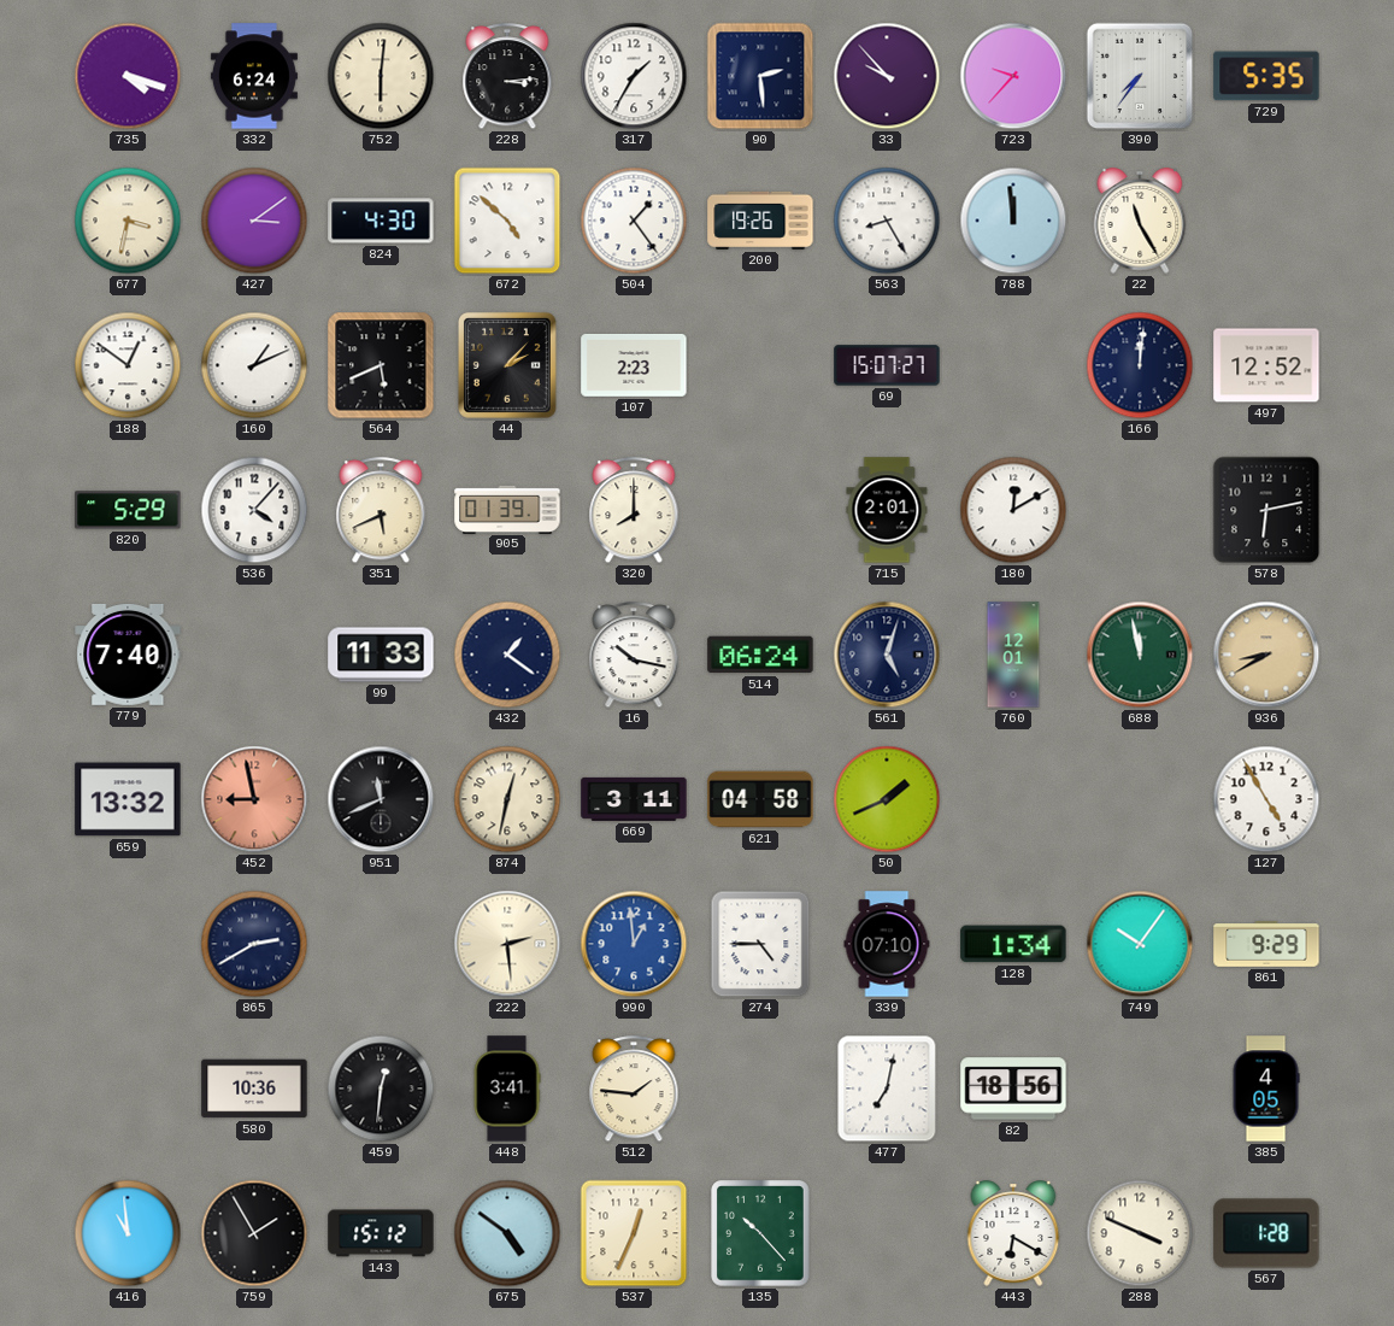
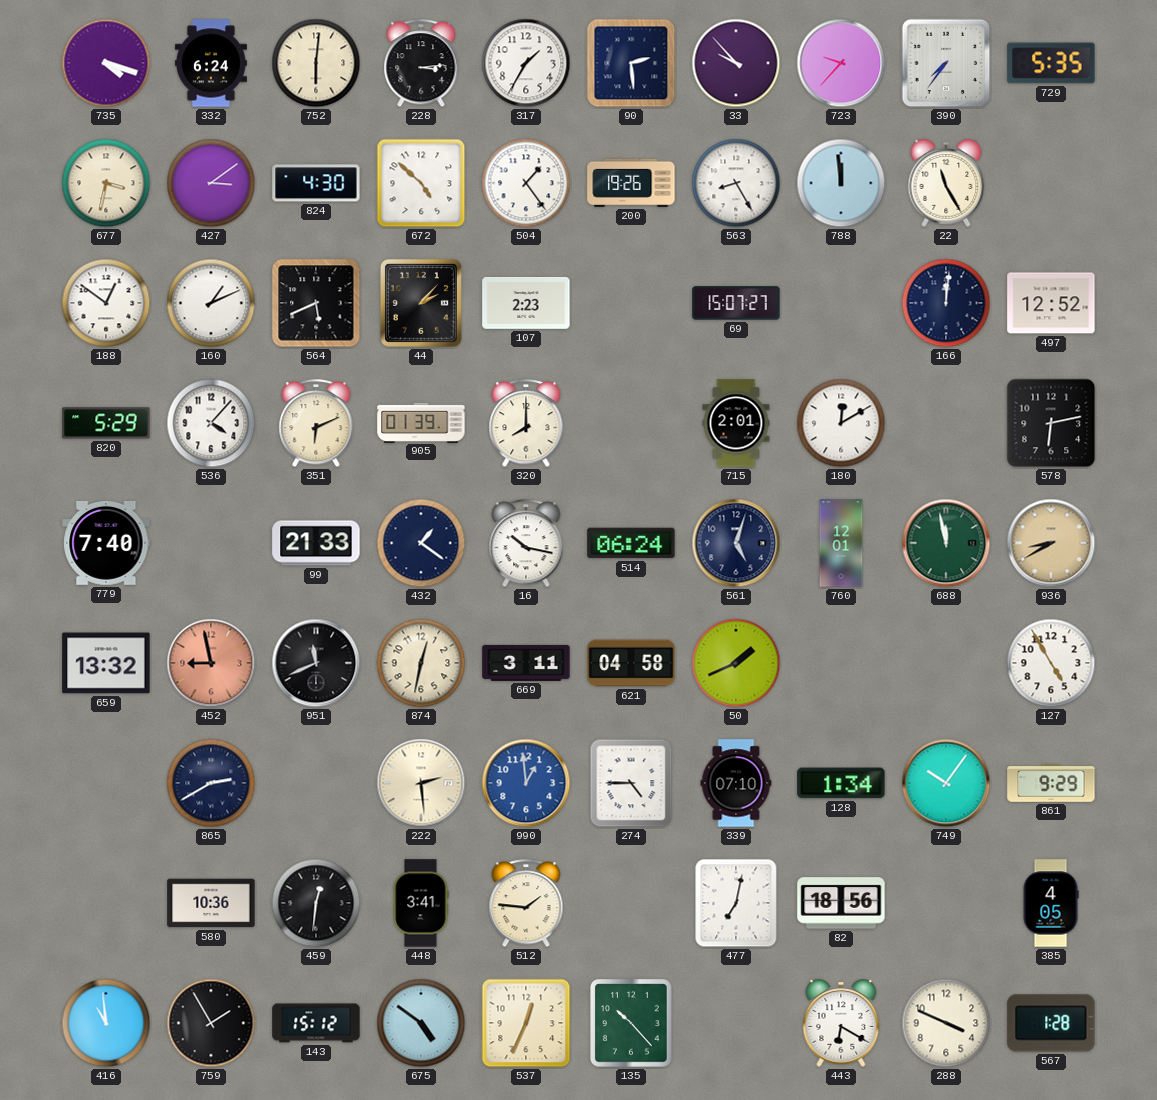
351: 5:41 -> 6:11 (316, 424)
99: 11:33 -> 21:33 (316, 543)
